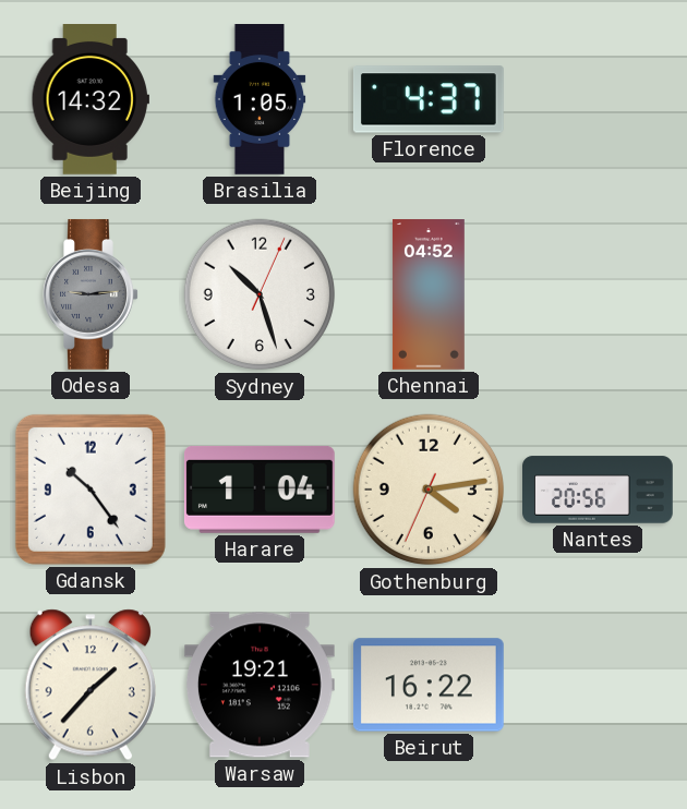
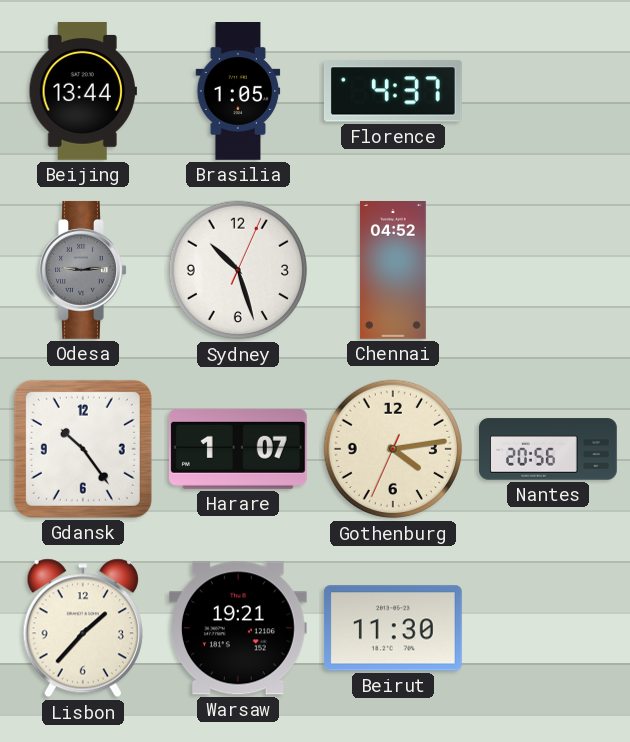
Beijing: 14:32 -> 13:44 (82, 92)
Harare: 1:04 -> 1:07 (238, 449)
Beirut: 16:22 -> 11:30 (393, 628)
